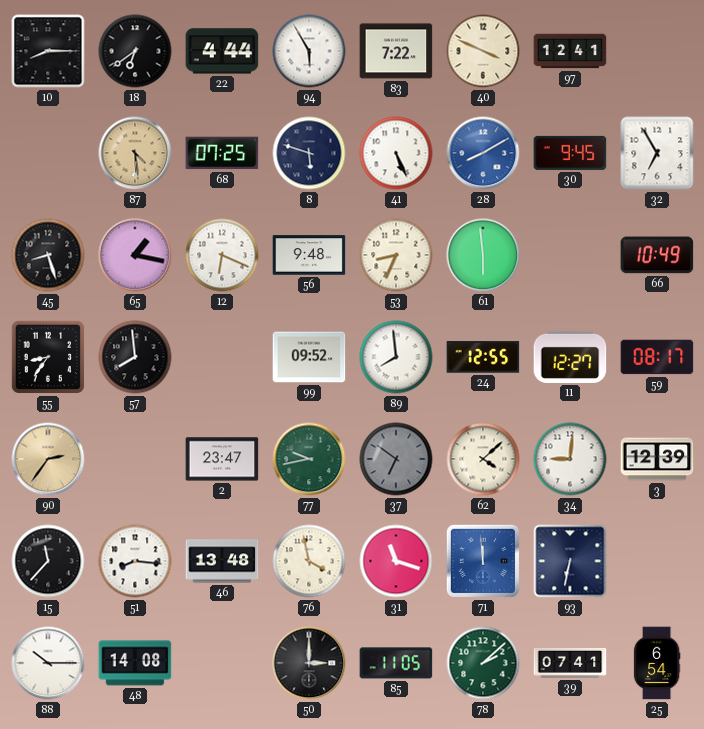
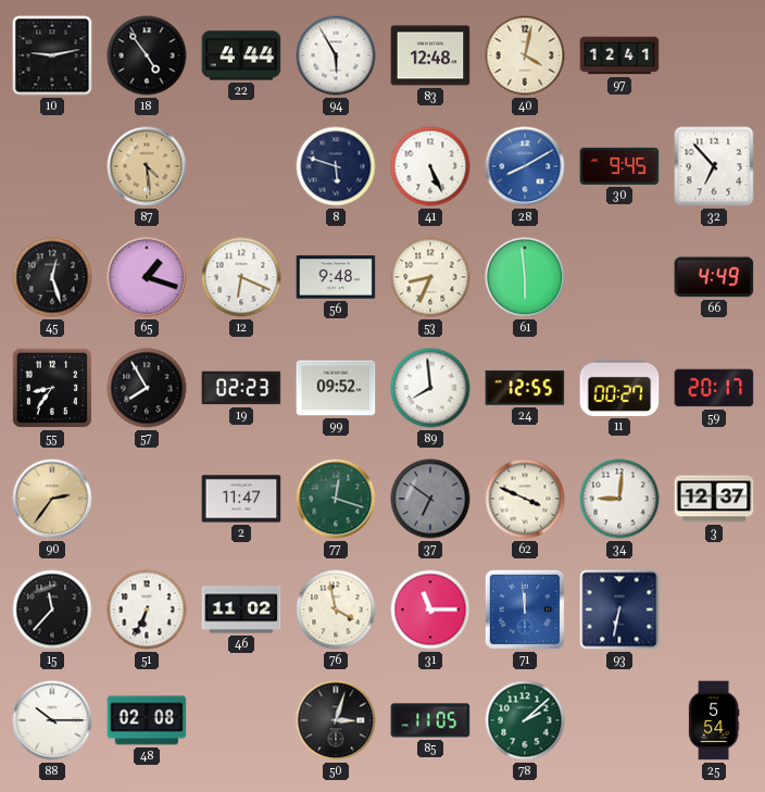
10: 8:15 -> 9:13 (52, 55)
18: 6:39 -> 4:54 (147, 55)
83: 7:22 -> 12:48 (430, 55)
40: 3:49 -> 4:02 (525, 55)
68: 07:25 -> none (222, 153)
32: 6:55 -> 6:53 (714, 166)
45: 8:27 -> 12:27 (52, 277)
65: 1:17 -> 1:18 (147, 277)
66: 10:49 -> 4:49 (714, 277)
57: 7:59 -> 7:55 (147, 388)
19: none -> 02:23 (241, 388)
11: 12:27 -> 00:27 (619, 388)
59: 08:17 -> 20:17 (714, 388)
2: 23:47 -> 11:47 (241, 499)
77: 9:43 -> 12:18 (336, 499)
62: 4:08 -> 3:49 (525, 499)
3: 12:39 -> 12:37 (714, 499)
51: 8:16 -> 6:34 (147, 609)
46: 13:48 -> 11:02 (241, 609)
31: 11:18 -> 11:15 (430, 609)
48: 14:08 -> 02:08 (147, 720)
50: 3:00 -> 3:03 (336, 720)
39: 07:41 -> none (570, 663)
25: 6:54 -> 5:54 (714, 720)
